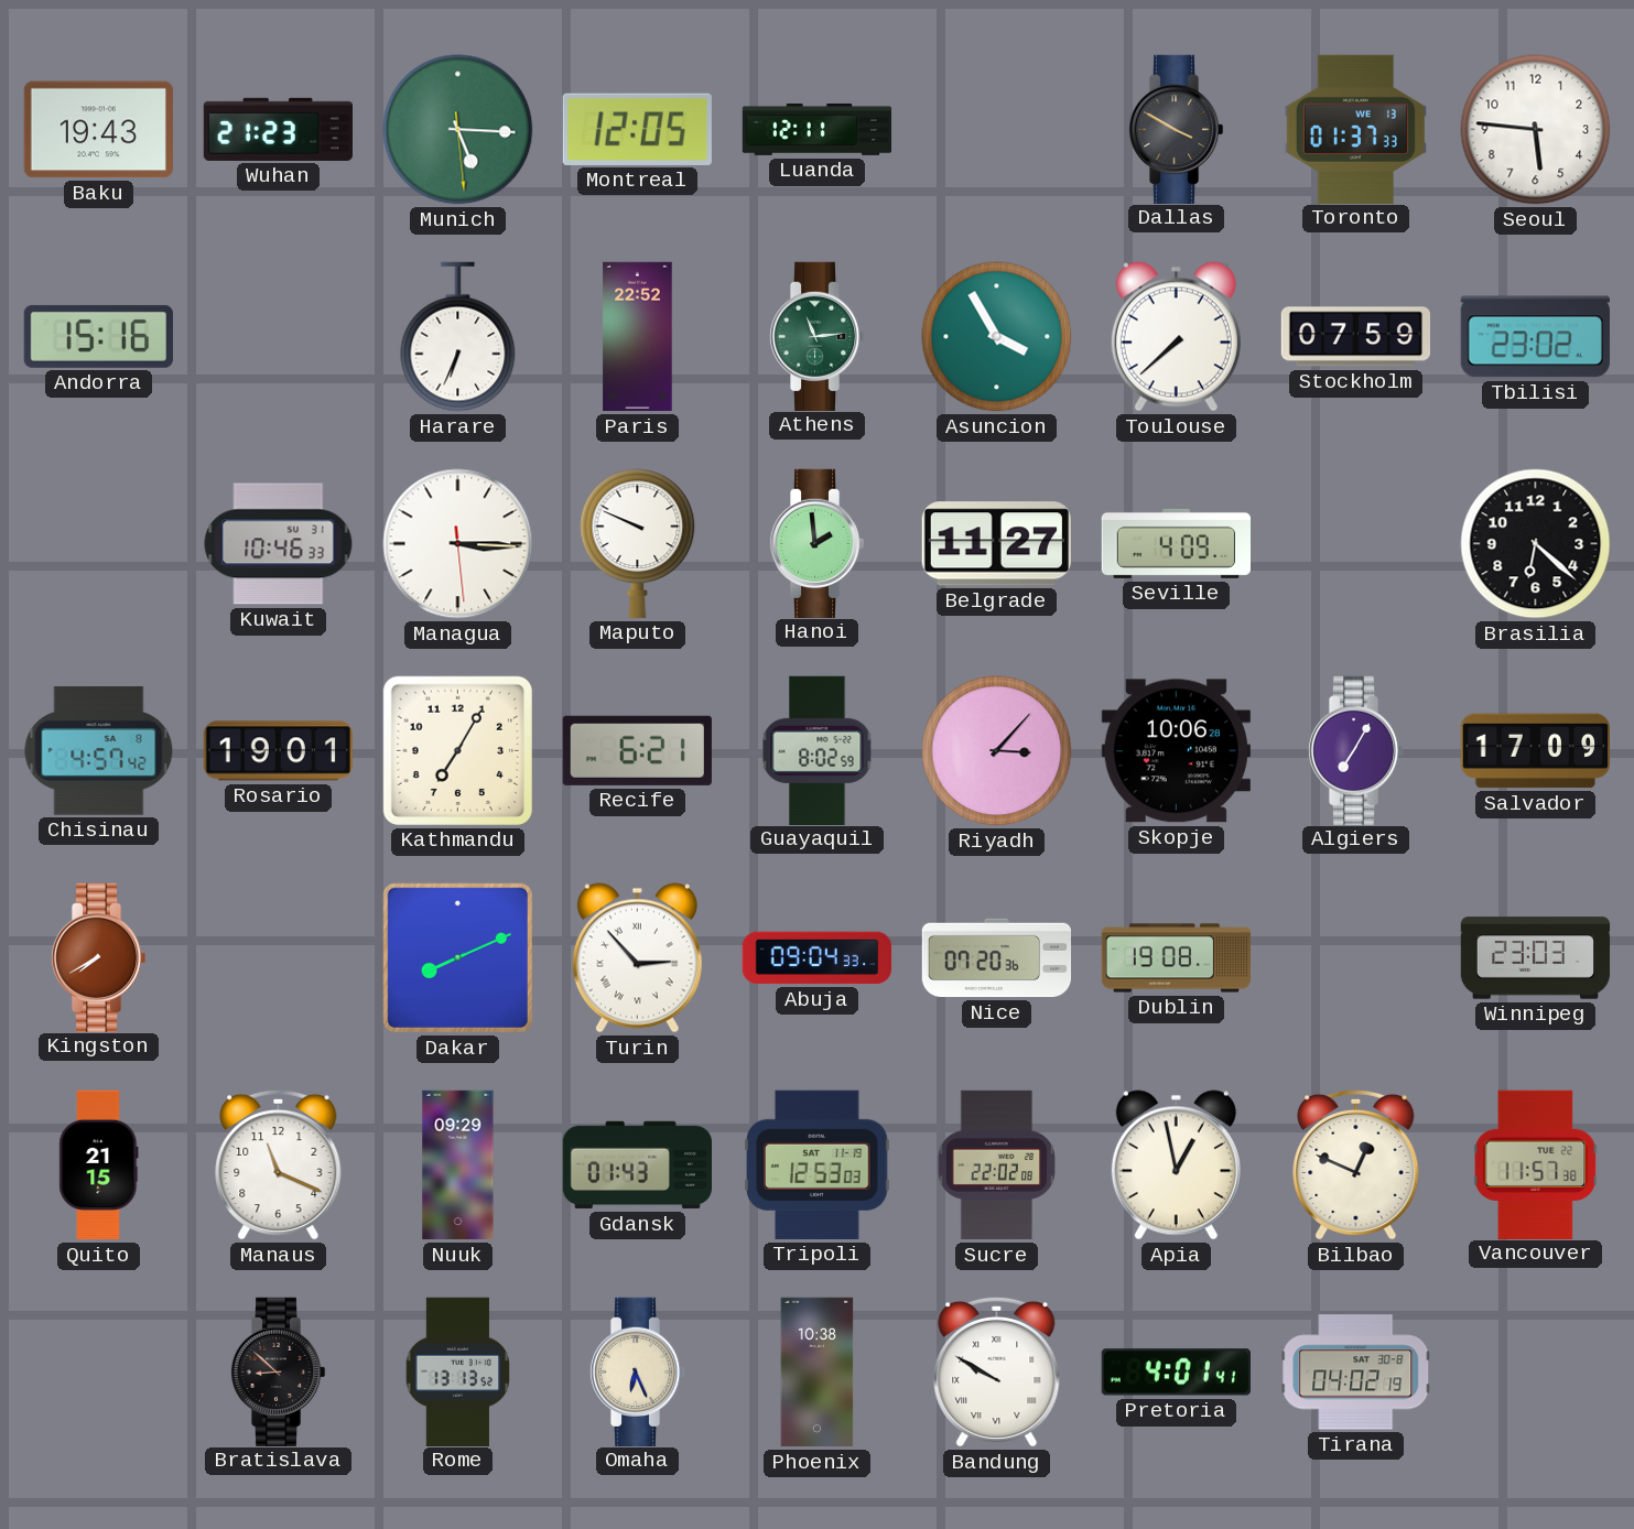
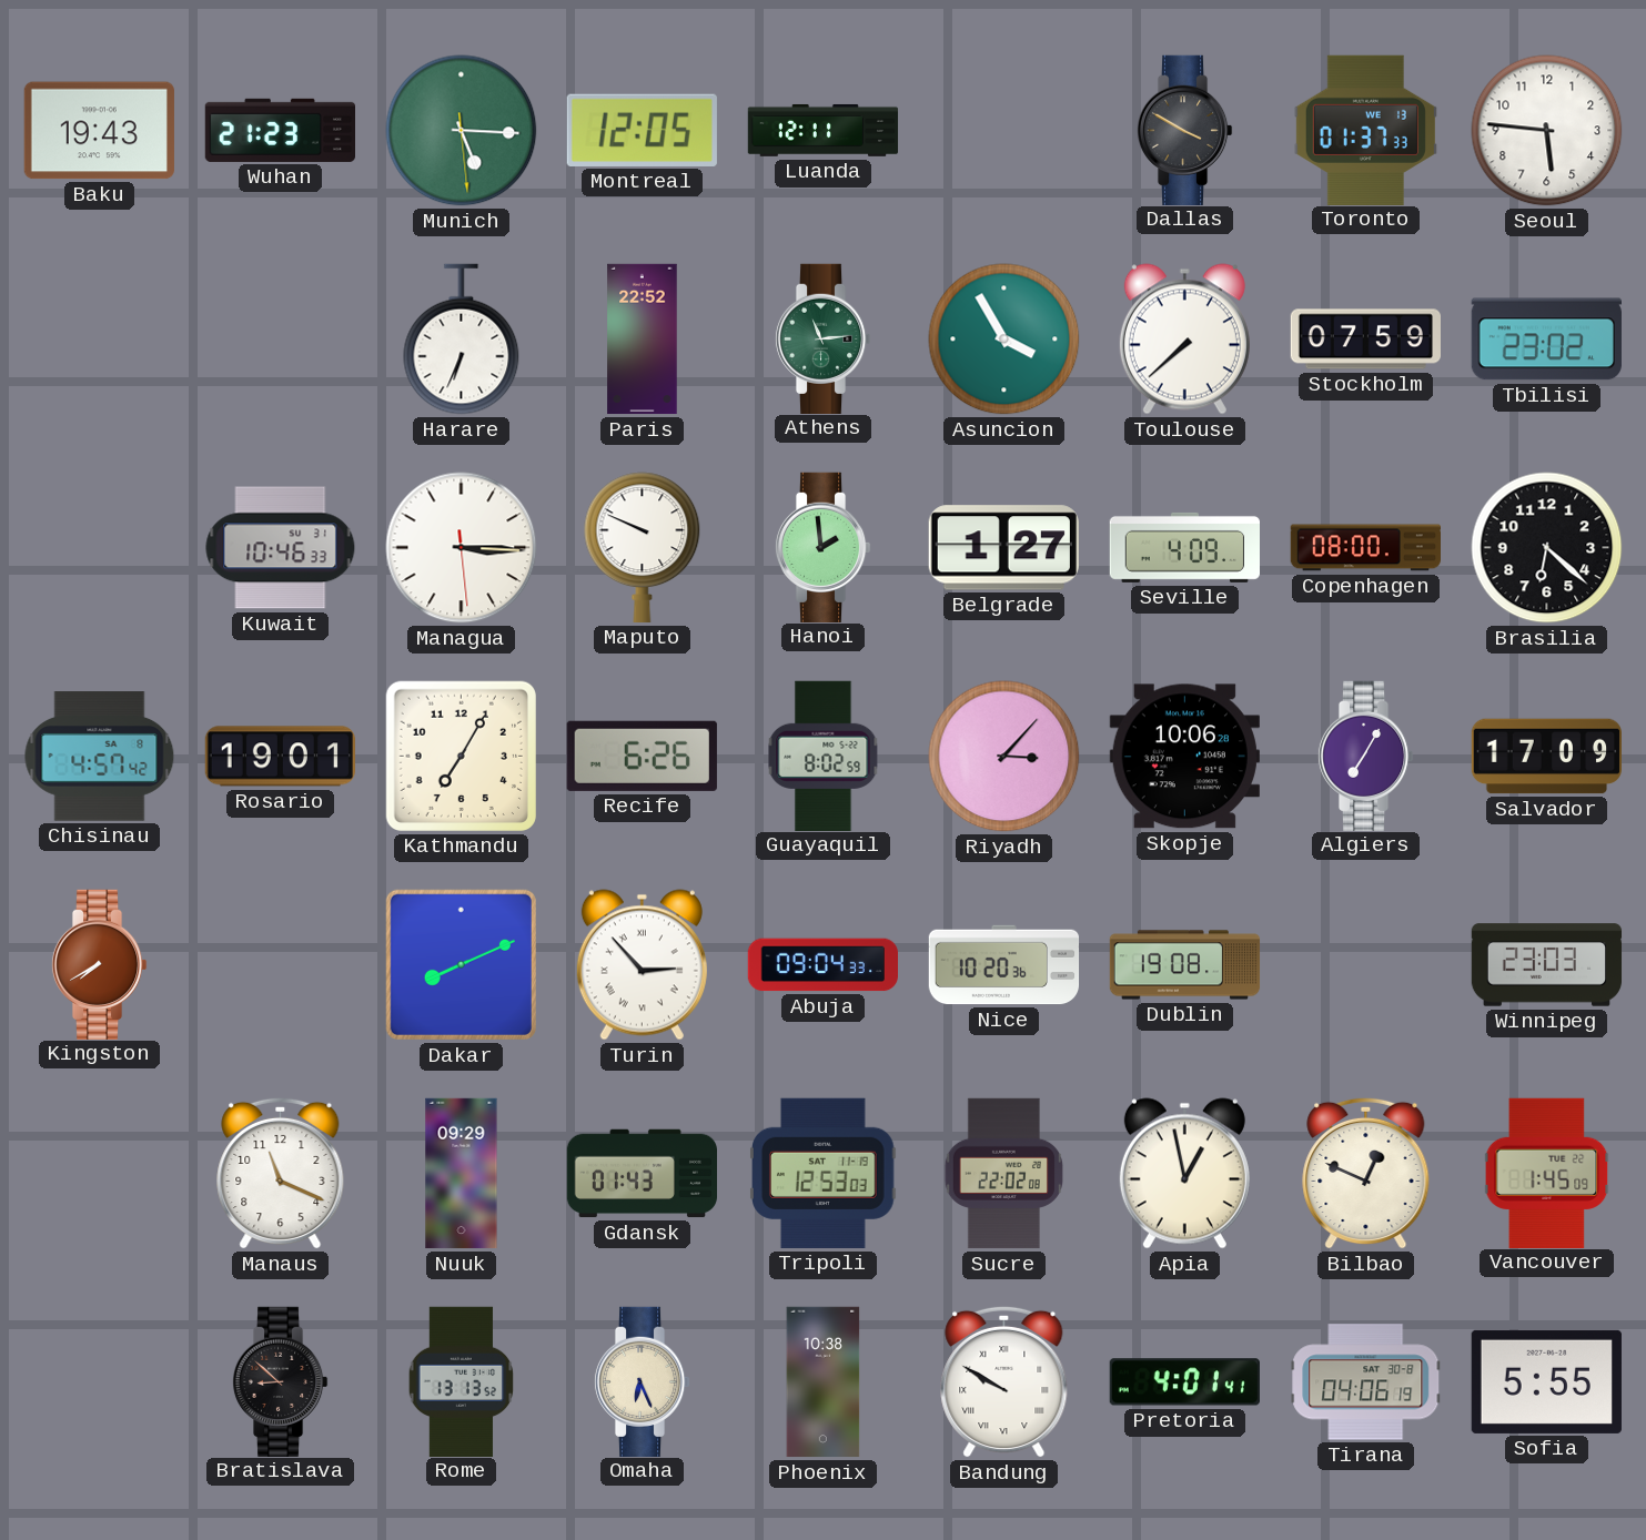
Andorra: 15:16 -> none (98, 336)
Belgrade: 11:27 -> 1:27 (1003, 548)
Copenhagen: none -> 08:00 (1366, 548)
Recife: 6:21 -> 6:26 (642, 756)
Nice: 07:20 -> 10:20 (1004, 965)
Quito: 21:15 -> none (99, 1165)
Vancouver: 11:57 -> 1:45 (1547, 1173)
Tirana: 04:02 -> 04:06 (1366, 1382)
Sofia: none -> 5:55 (1546, 1381)
